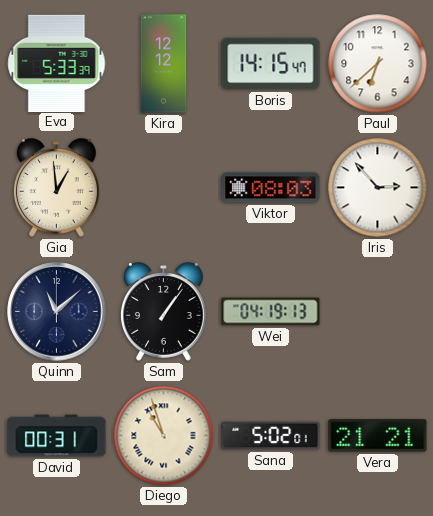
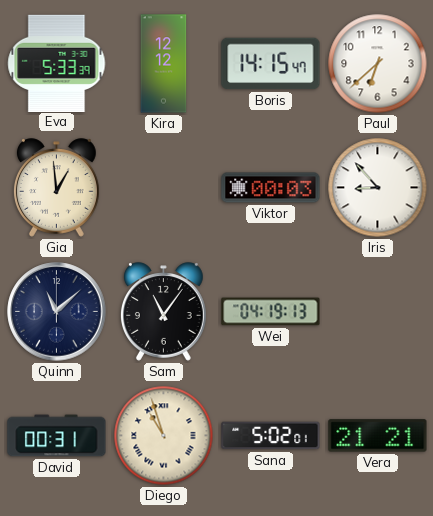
Viktor: 08:03 -> 00:03 (271, 188)
Iris: 2:53 -> 8:53 (378, 188)
Sam: 1:06 -> 11:06 (163, 312)
